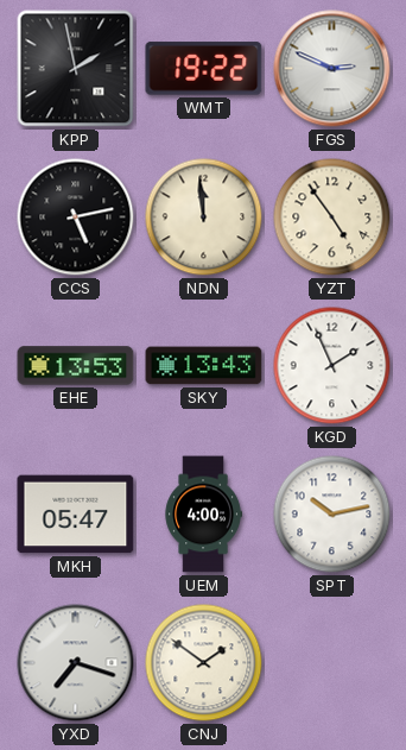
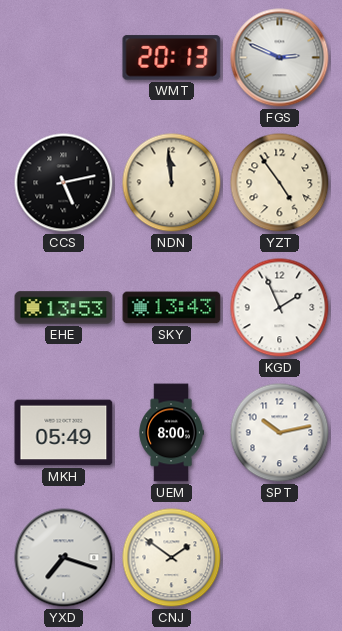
KPP: 1:58 -> none (76, 69)
WMT: 19:22 -> 20:13 (172, 58)
MKH: 05:47 -> 05:49 (64, 433)
UEM: 4:00 -> 8:00 (171, 433)
